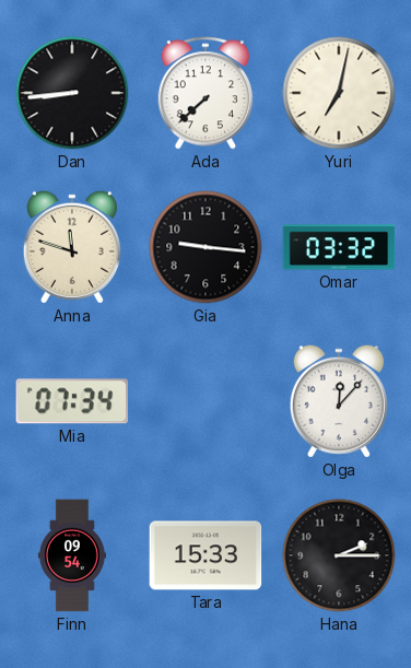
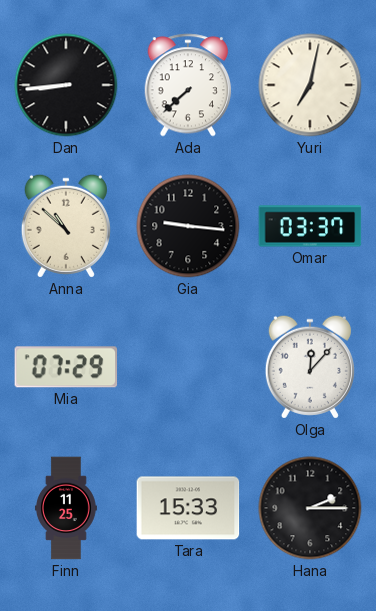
Anna: 11:48 -> 10:52 (66, 226)
Omar: 03:32 -> 03:37 (310, 226)
Mia: 07:34 -> 07:29 (66, 367)
Finn: 09:54 -> 11:25 (66, 508)
